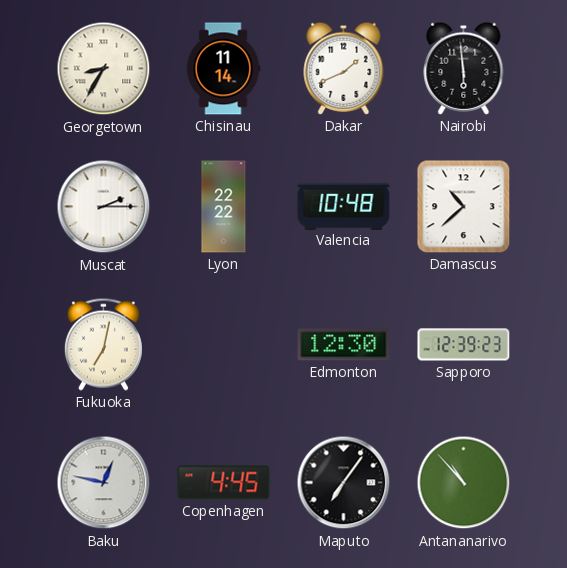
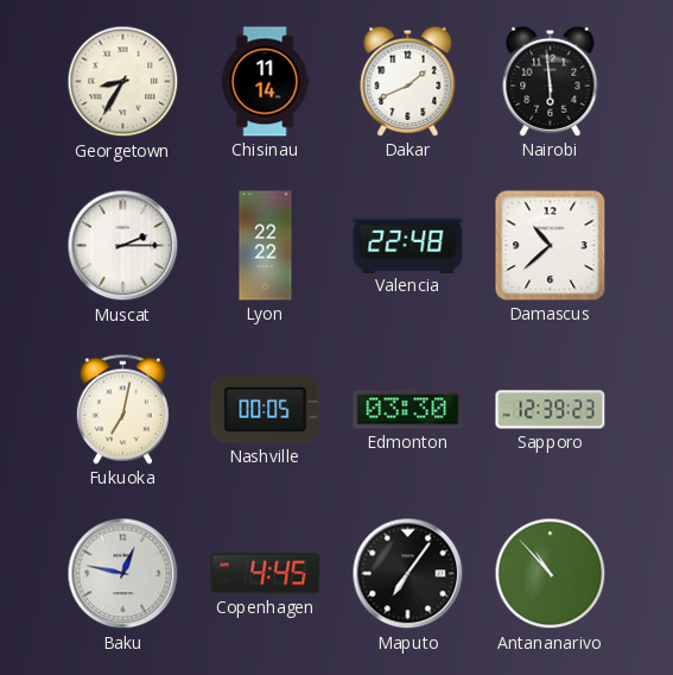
Valencia: 10:48 -> 22:48 (408, 245)
Nashville: none -> 00:05 (266, 409)
Edmonton: 12:30 -> 03:30 (408, 410)
